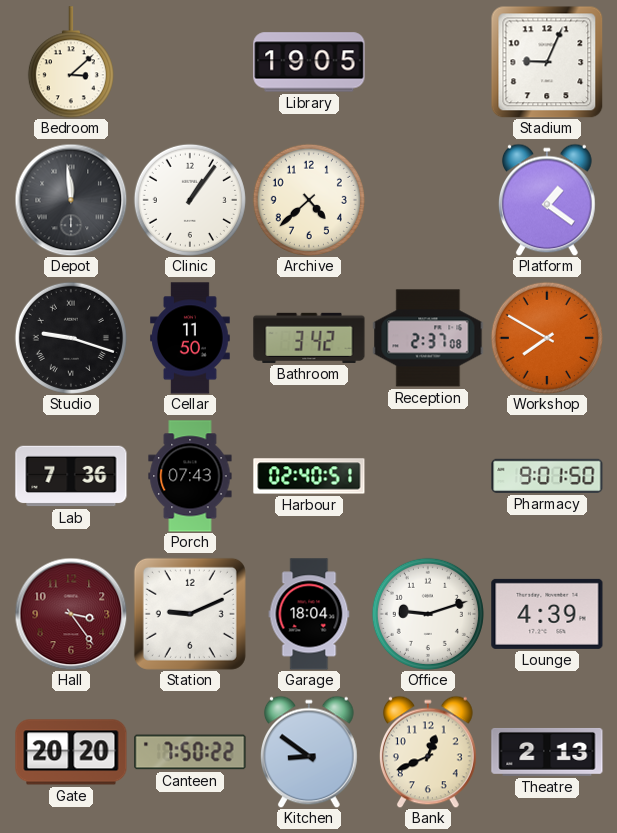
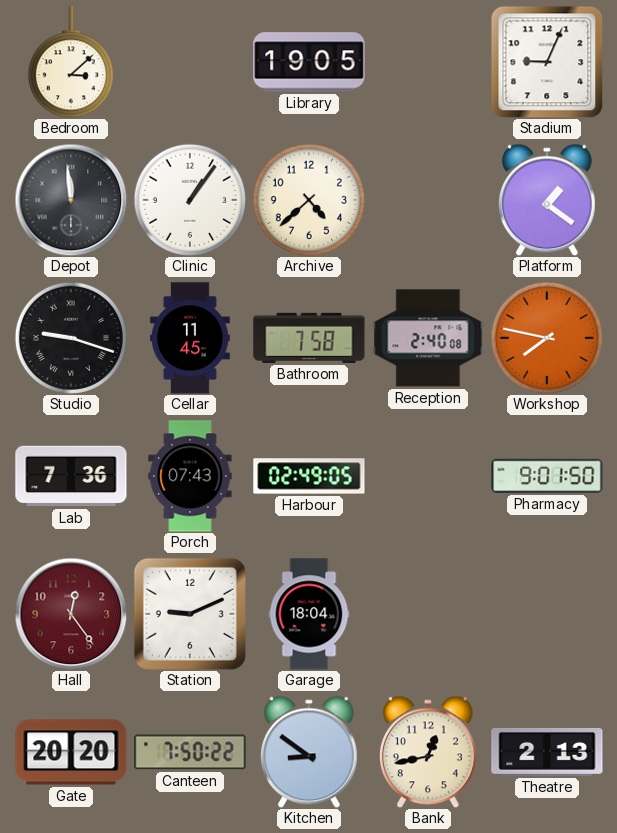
Cellar: 11:50 -> 11:45 (191, 338)
Bathroom: 3:42 -> 7:58 (309, 338)
Reception: 2:37 -> 2:40 (428, 338)
Workshop: 7:50 -> 7:47 (547, 338)
Harbour: 02:40 -> 02:49 (309, 476)
Hall: 3:24 -> 12:24 (71, 614)
Office: 9:12 -> none (428, 614)
Lounge: 4:39 -> none (547, 614)
Bank: 12:41 -> 12:43 (429, 752)
